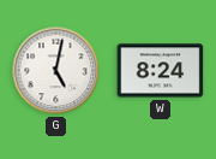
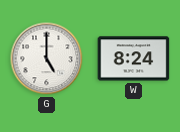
G: 5:02 -> 5:00 (47, 59)
